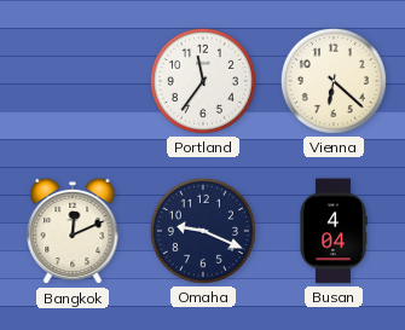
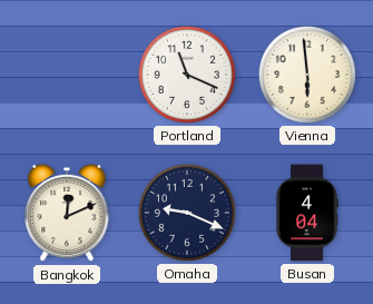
Portland: 11:36 -> 11:19 (187, 75)
Vienna: 6:22 -> 5:59 (307, 75)
